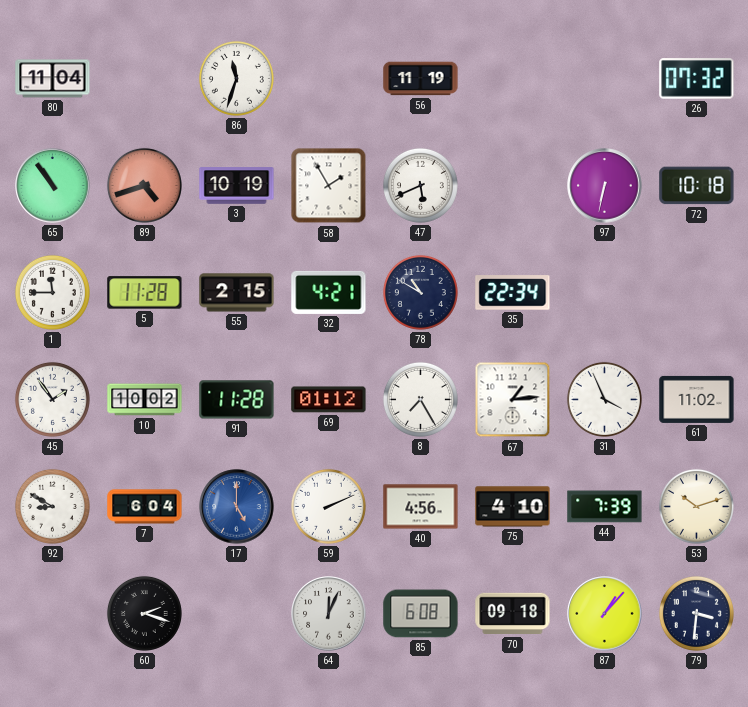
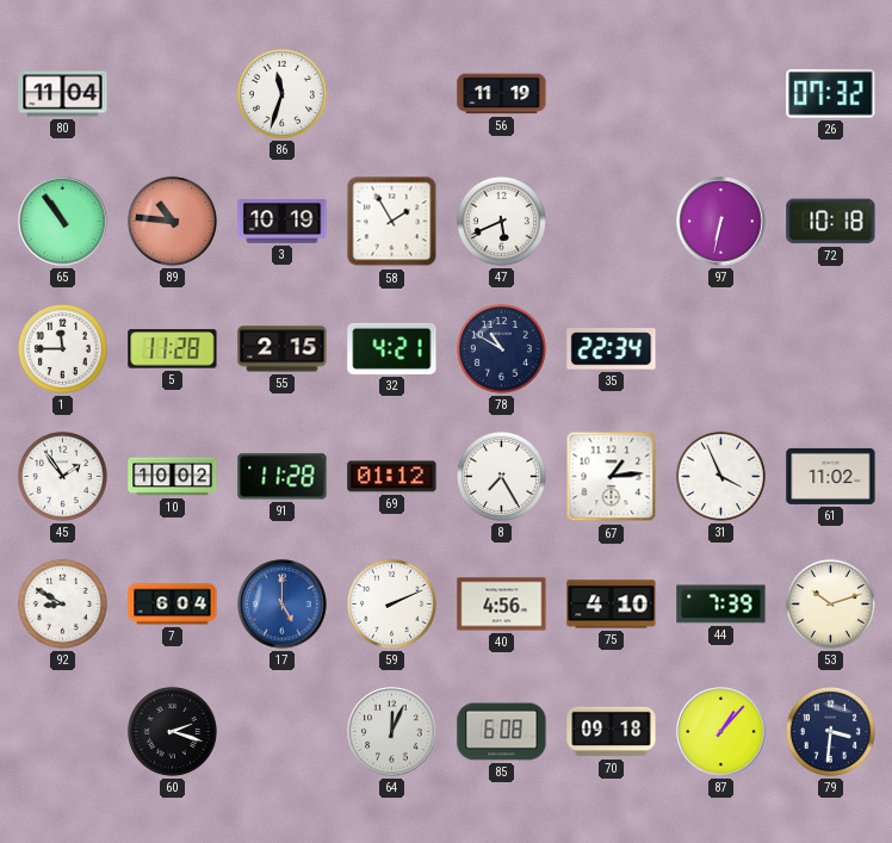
89: 4:42 -> 10:46 (172, 221)
